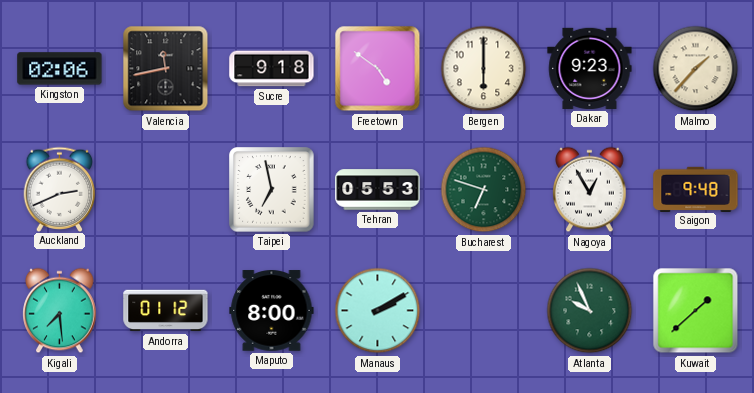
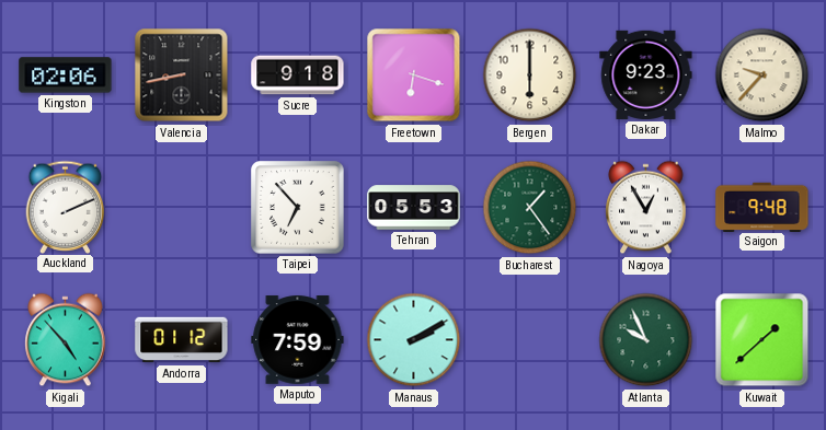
Valencia: 11:43 -> 8:43 (182, 75)
Freetown: 4:51 -> 6:18 (414, 75)
Malmo: 1:37 -> 9:37 (762, 75)
Auckland: 2:41 -> 2:11 (66, 207)
Taipei: 6:58 -> 6:53 (298, 208)
Bucharest: 6:48 -> 1:24 (530, 208)
Kigali: 7:29 -> 4:53 (66, 340)
Maputo: 8:00 -> 7:59 (298, 340)
